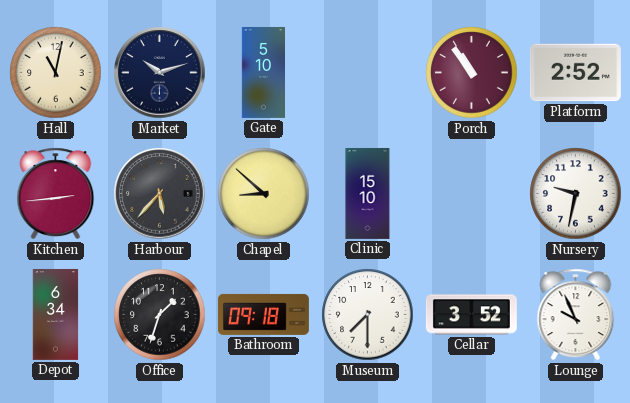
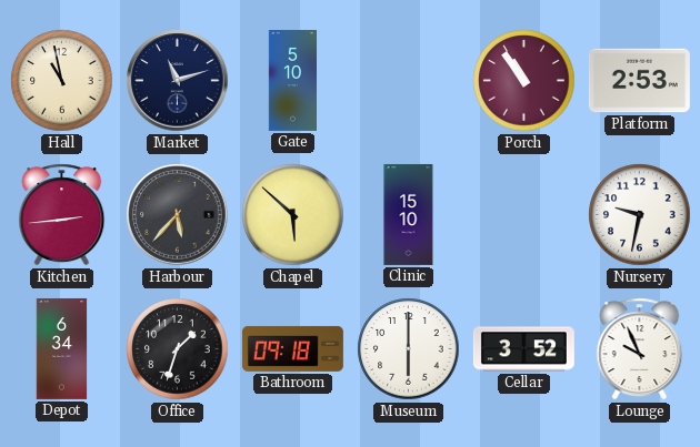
Hall: 11:02 -> 10:58 (62, 81)
Market: 10:12 -> 11:12 (178, 81)
Platform: 2:52 -> 2:53 (639, 81)
Chapel: 8:52 -> 5:52 (293, 215)
Museum: 7:30 -> 6:00 (409, 349)
